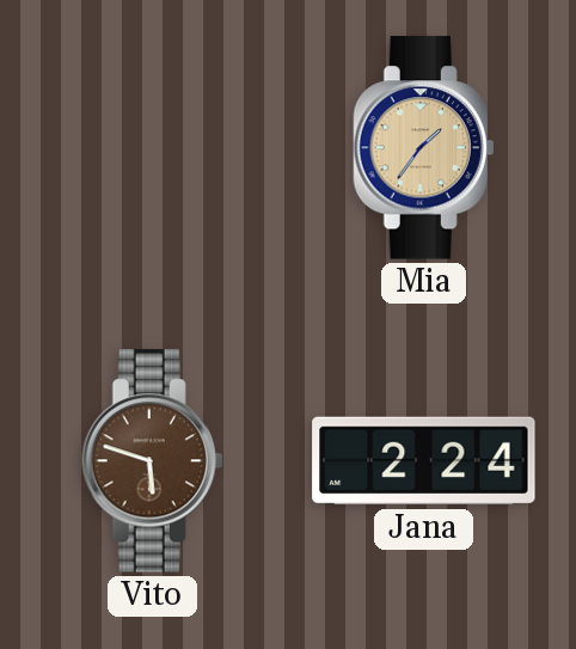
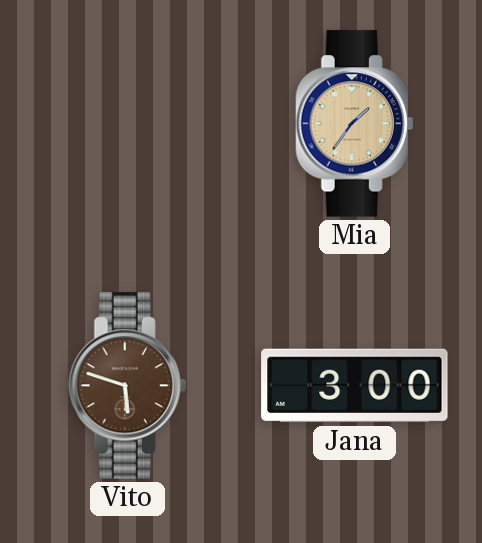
Jana: 2:24 -> 3:00 (355, 386)
